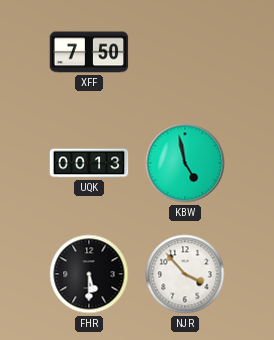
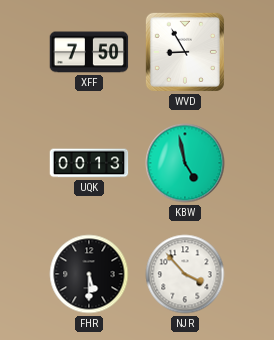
WVD: none -> 8:55 (185, 52)
